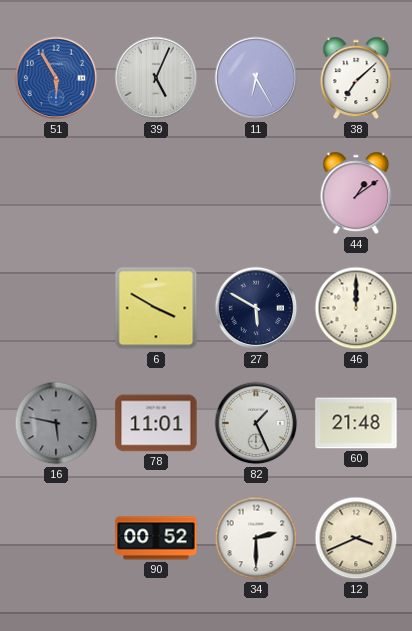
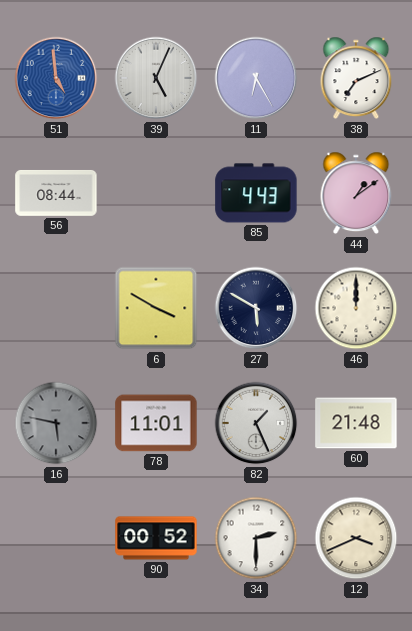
51: 5:55 -> 4:59 (56, 78)
38: 7:08 -> 7:11 (356, 78)
56: none -> 08:44 (56, 193)
85: none -> 4:43 (256, 193)
